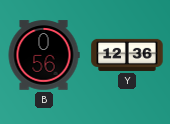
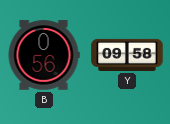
Y: 12:36 -> 09:58 (127, 55)
